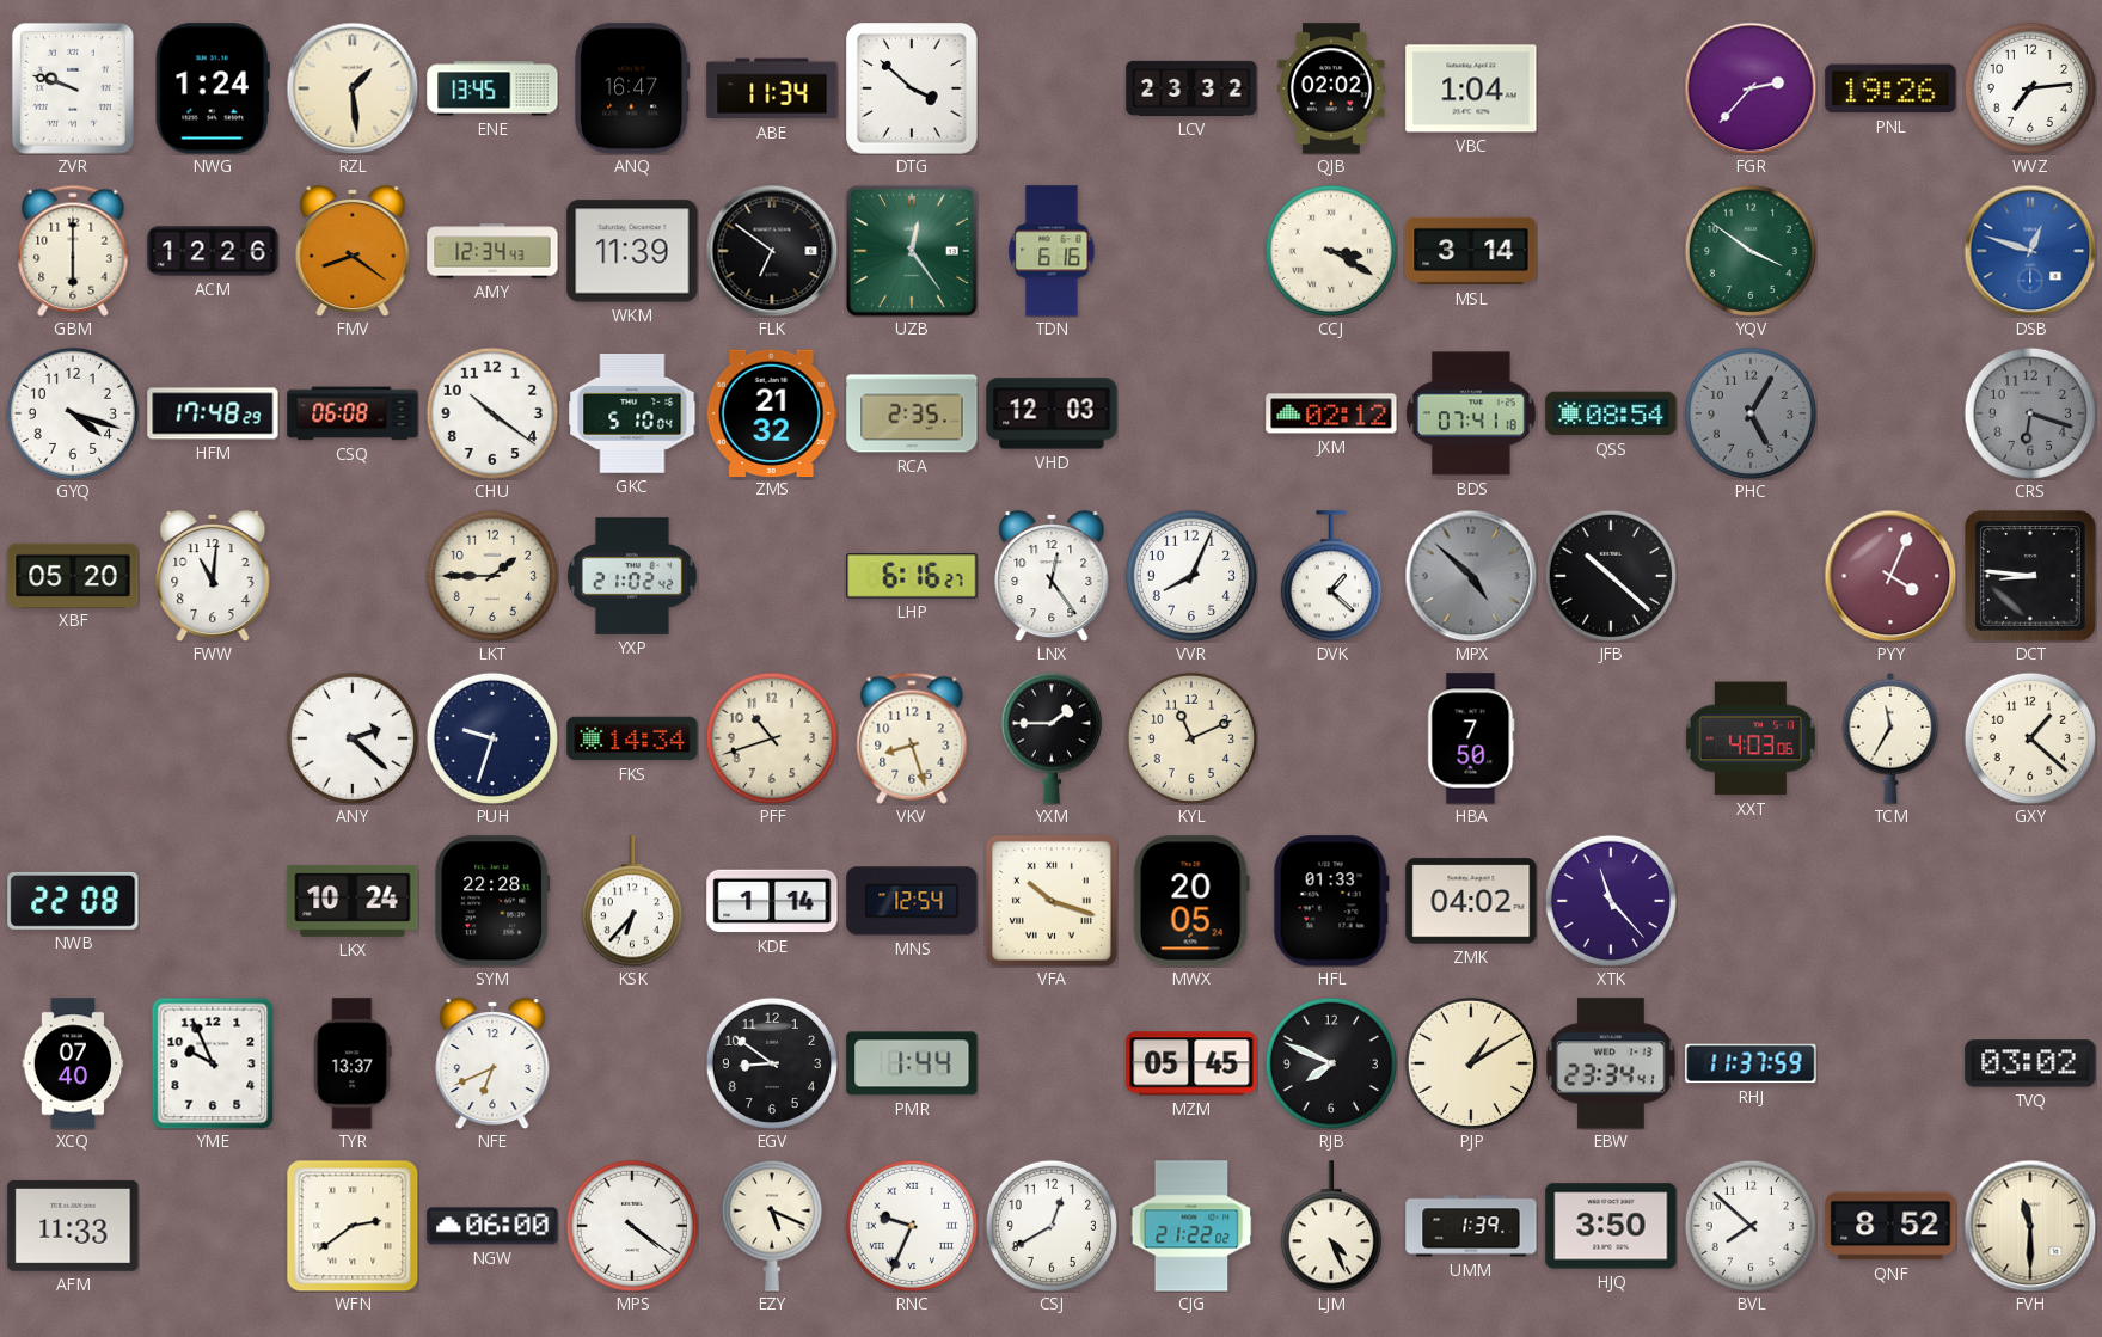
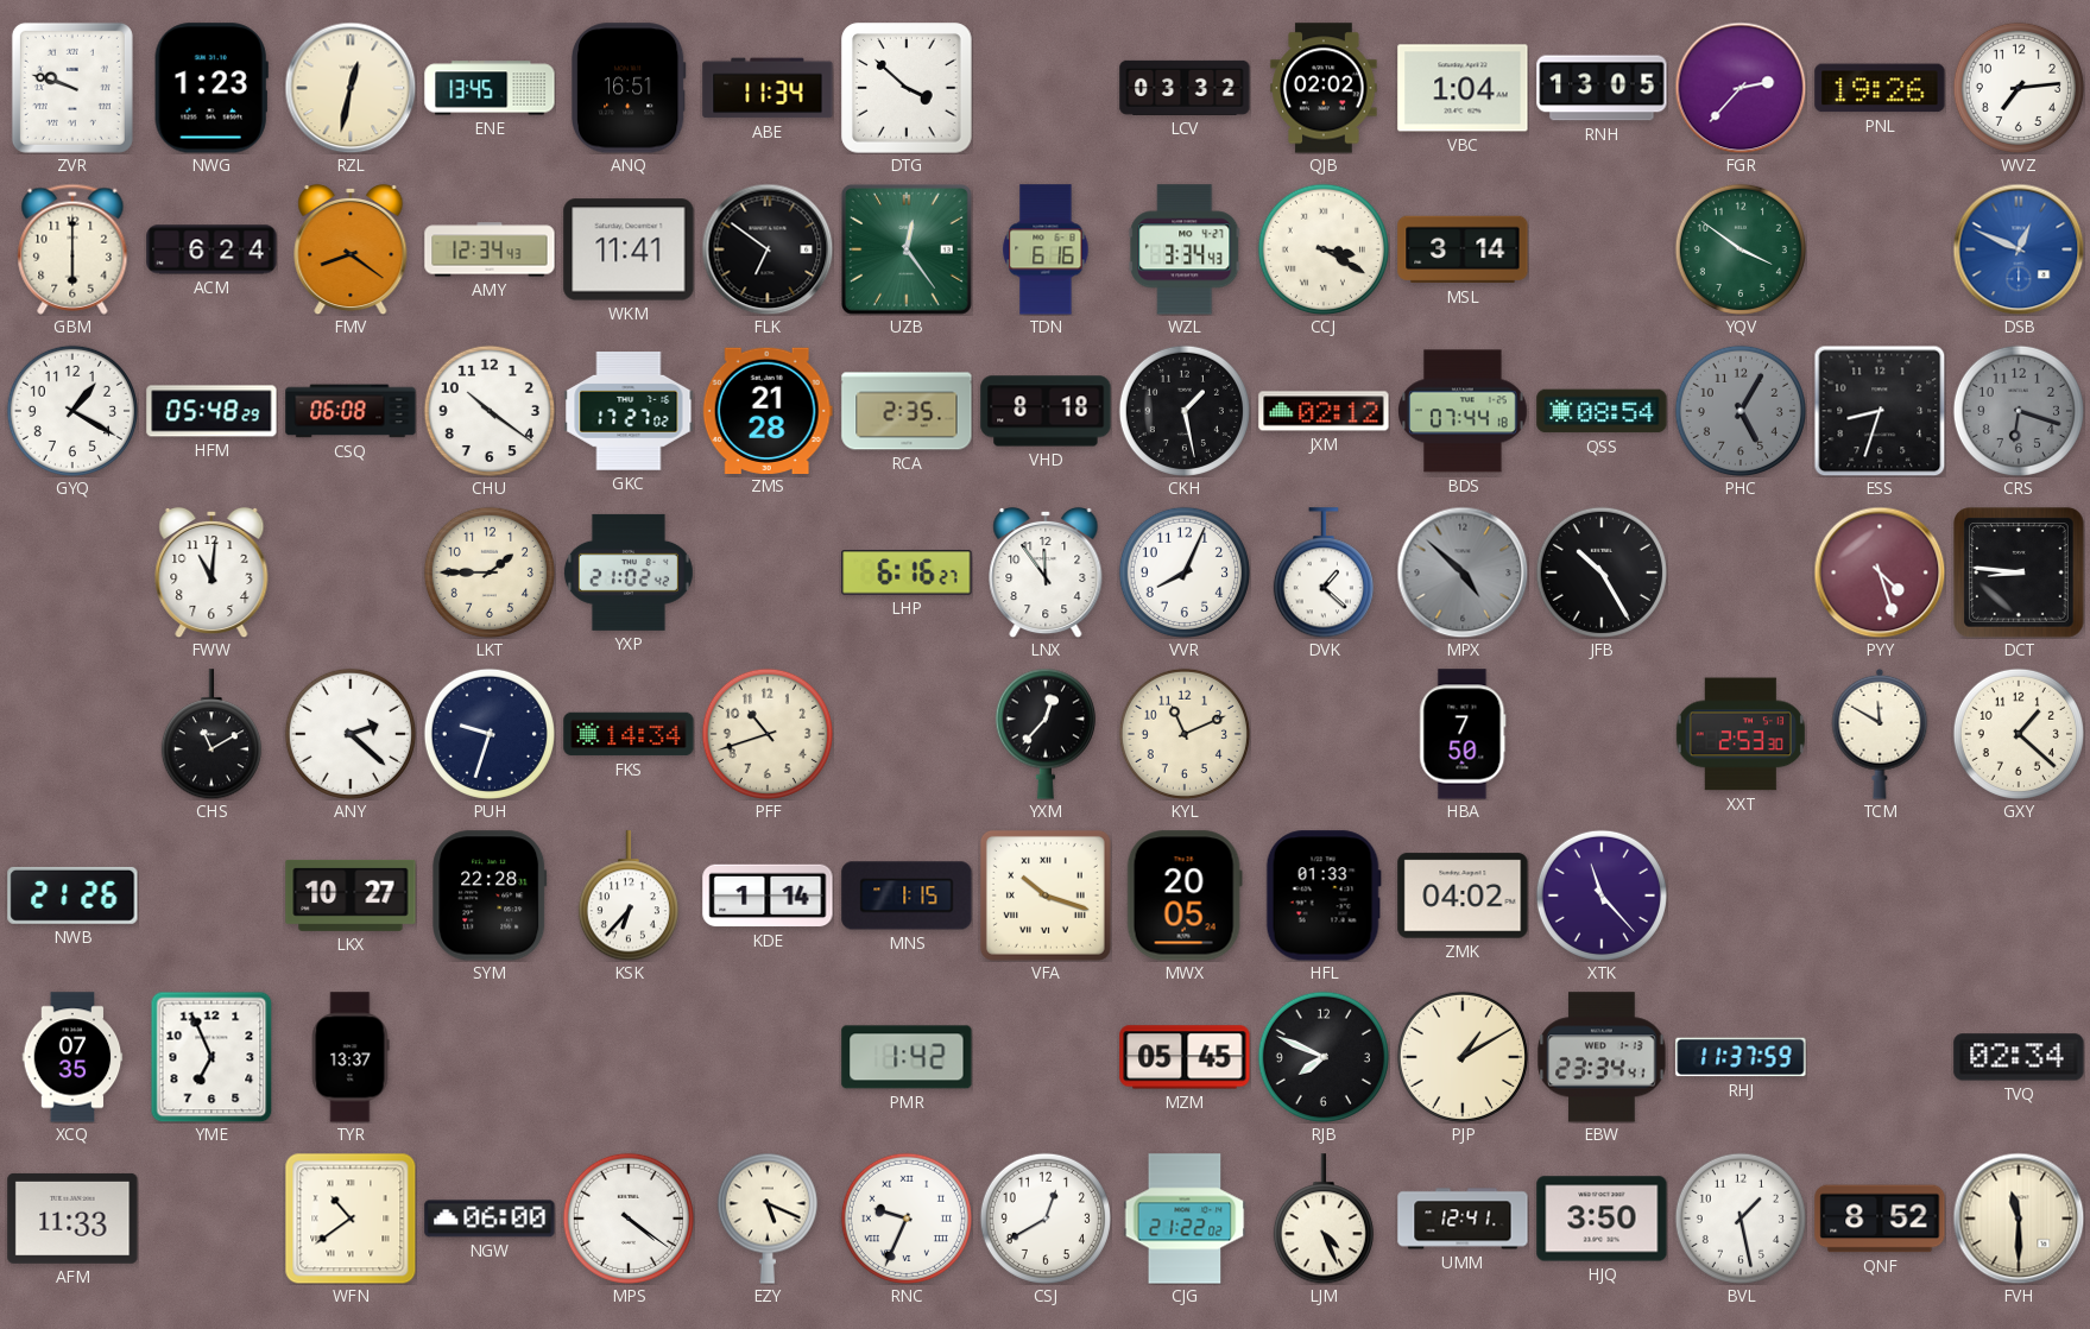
NWG: 1:24 -> 1:23 (211, 88)
RZL: 1:29 -> 12:32 (351, 88)
ANQ: 16:47 -> 16:51 (630, 88)
LCV: 23:32 -> 03:32 (1185, 88)
RNH: none -> 13:05 (1602, 88)
ACM: 12:26 -> 6:24 (211, 249)
WKM: 11:39 -> 11:41 (629, 249)
WZL: none -> 3:34 (1185, 249)
DSB: 12:48 -> 12:49 (2019, 249)
GYQ: 4:18 -> 1:20 (72, 411)
HFM: 17:48 -> 05:48 (211, 411)
GKC: 5:10 -> 17:27 (629, 412)
ZMS: 21:32 -> 21:28 (768, 410)
VHD: 12:03 -> 8:18 (1046, 411)
CKH: none -> 1:28 (1185, 411)
BDS: 07:41 -> 07:44 (1464, 411)
ESS: none -> 8:33 (1880, 411)
XBF: 05:20 -> none (73, 575)
LNX: 12:24 -> 11:54 (1046, 572)
JFB: 10:22 -> 10:25 (1602, 572)
PYY: 4:04 -> 4:27 (1880, 572)
CHS: none -> 11:10 (211, 734)
VKV: 8:27 -> none (912, 738)
YXM: 1:45 -> 12:37 (1046, 734)
XXT: 4:03 -> 2:53 (1741, 734)
TCM: 11:35 -> 11:50 (1880, 734)
NWB: 22:08 -> 21:26 (72, 896)
LKX: 10:24 -> 10:27 (351, 896)
MNS: 12:54 -> 1:15 (907, 896)
XCQ: 07:40 -> 07:35 (72, 1057)
YME: 9:56 -> 6:56 (211, 1057)
NFE: 6:41 -> none (492, 1063)
EGV: 8:51 -> none (772, 1063)
PMR: 1:44 -> 1:42 (907, 1057)
TVQ: 03:02 -> 02:34 (2019, 1057)
WFN: 2:39 -> 10:39 (351, 1219)
UMM: 1:39 -> 12:41 (1463, 1219)
BVL: 7:52 -> 1:28 (1741, 1219)
